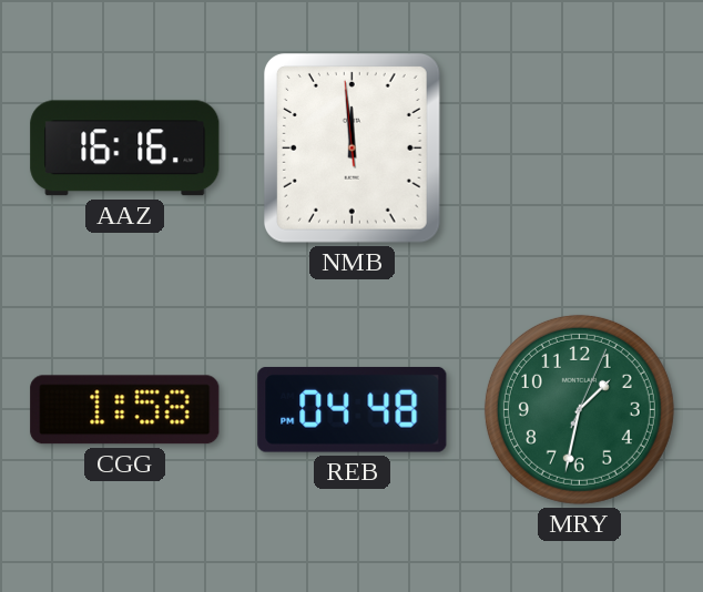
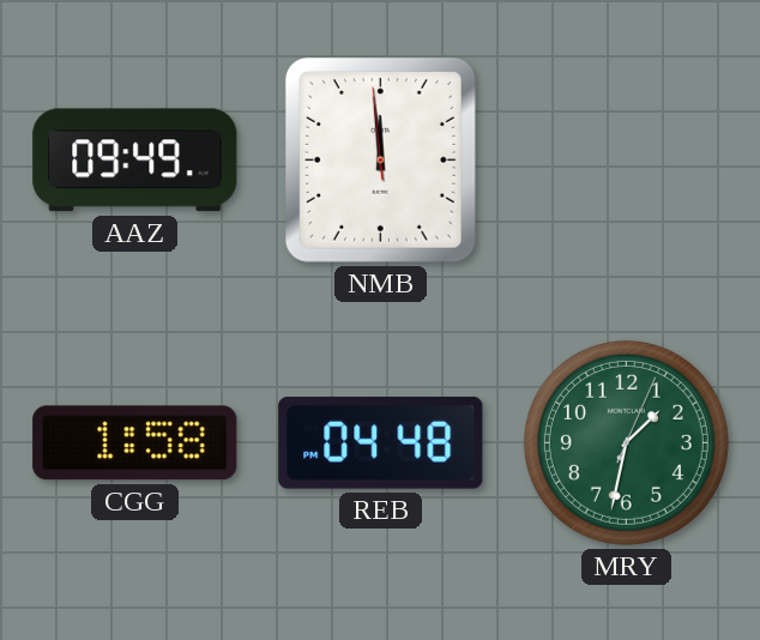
AAZ: 16:16 -> 09:49 (135, 161)
